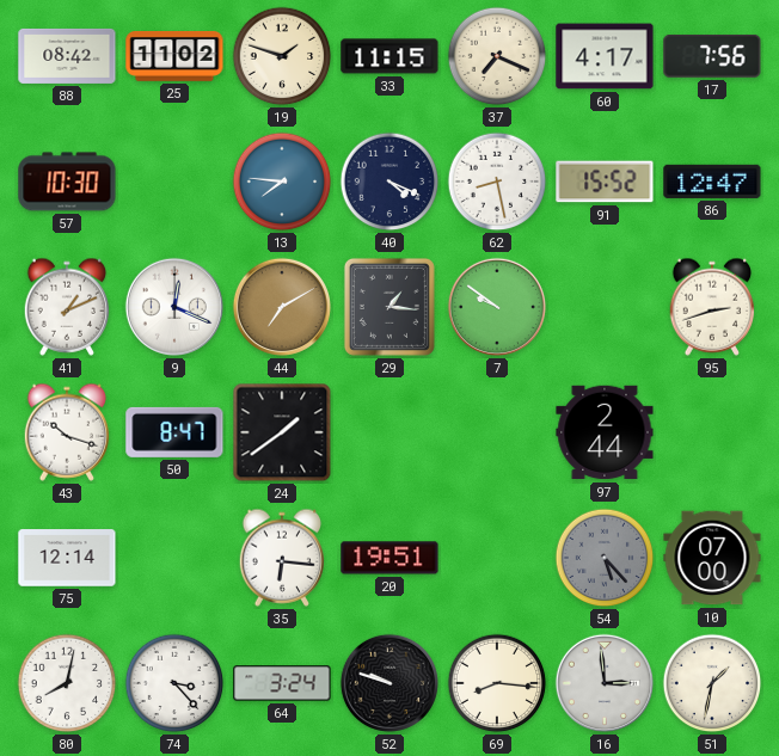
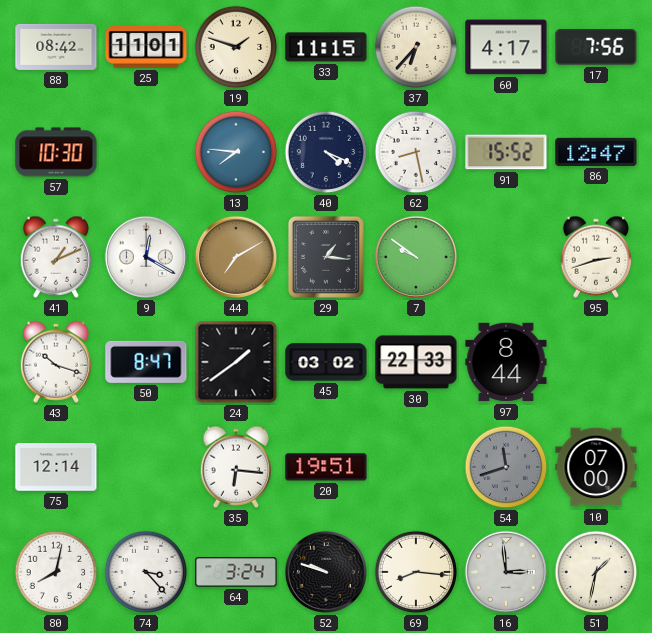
25: 11:02 -> 11:01 (146, 48)
37: 7:19 -> 6:37 (416, 47)
9: 12:19 -> 12:20 (146, 257)
45: none -> 03:02 (326, 362)
30: none -> 22:33 (416, 362)
97: 2:44 -> 8:44 (506, 362)
54: 5:23 -> 11:42 (506, 467)
